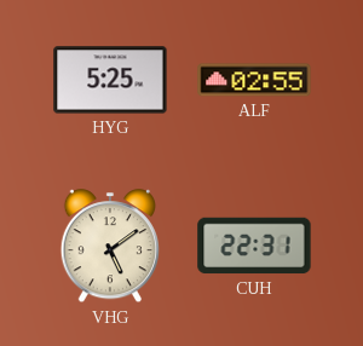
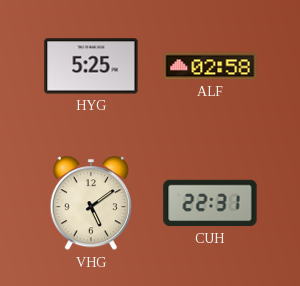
ALF: 02:55 -> 02:58 (210, 66)
